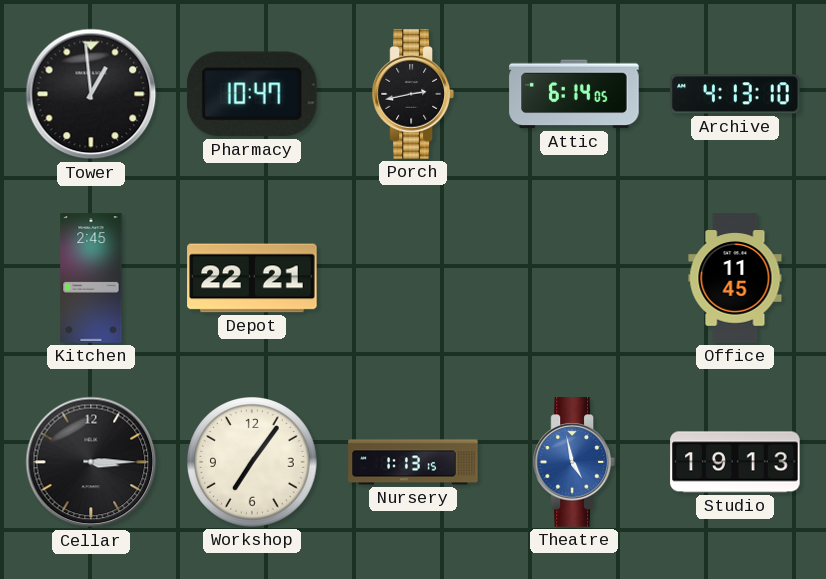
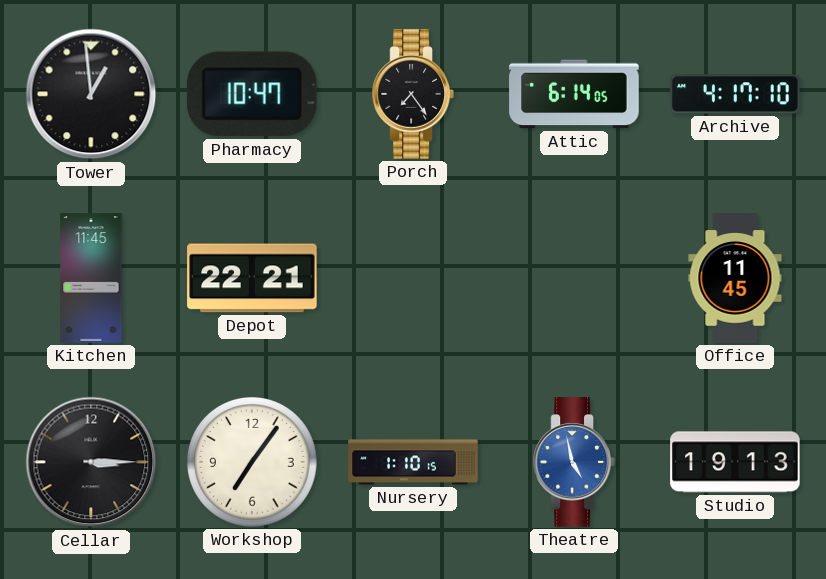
Porch: 2:43 -> 7:24 (413, 94)
Archive: 4:13 -> 4:17 (735, 94)
Kitchen: 2:45 -> 11:45 (91, 278)
Nursery: 1:13 -> 1:10 (413, 462)
